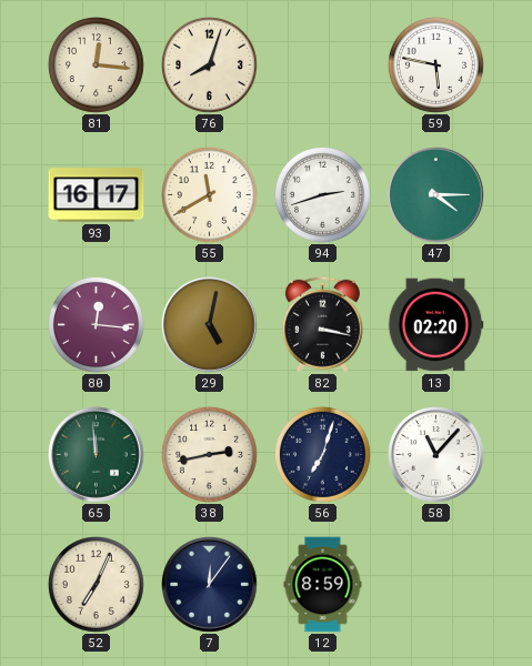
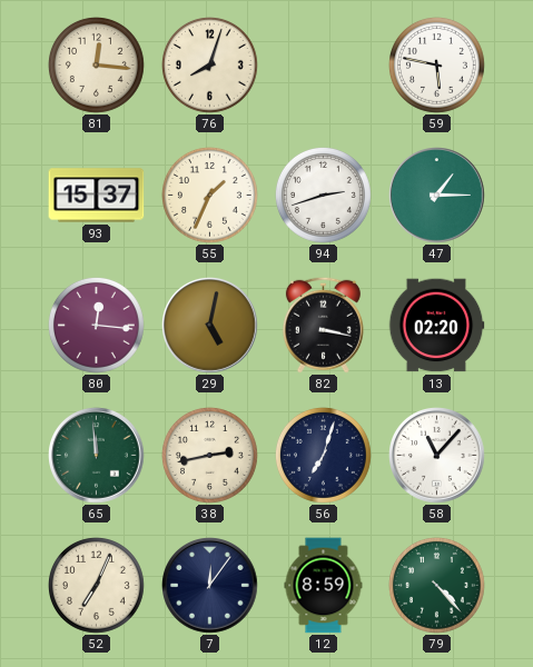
93: 16:17 -> 15:37 (97, 196)
55: 11:40 -> 1:34 (209, 195)
47: 4:15 -> 1:15 (437, 196)
79: none -> 4:23 (436, 585)
